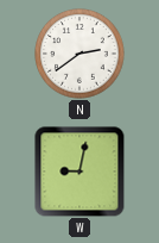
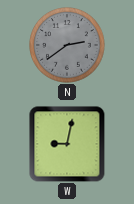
N dial: white -> grey (67, 45)
